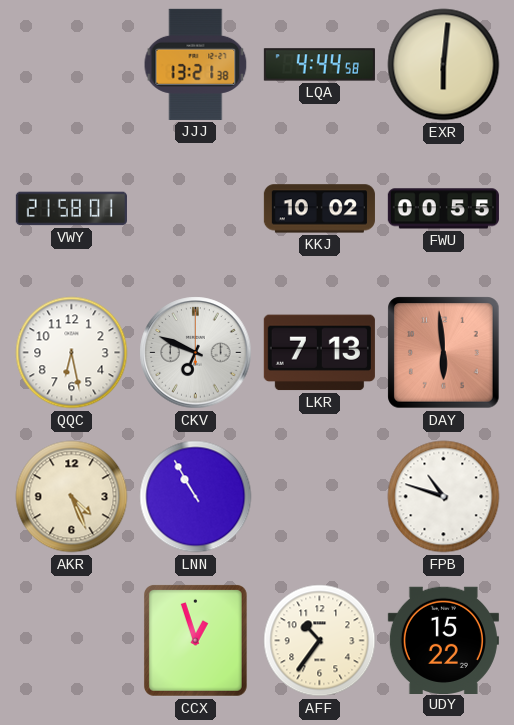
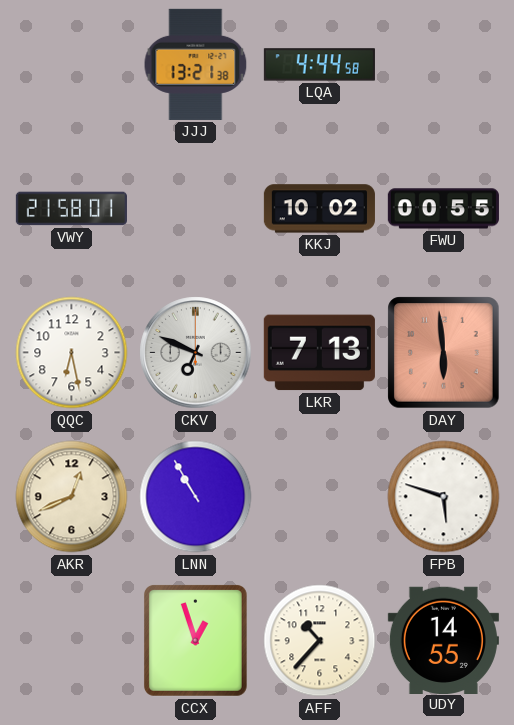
EXR: 6:01 -> none (444, 65)
AKR: 4:26 -> 12:41 (72, 497)
FPB: 10:48 -> 5:48 (444, 497)
AFF: 10:36 -> 10:37 (320, 641)
UDY: 15:22 -> 14:55 (443, 640)
